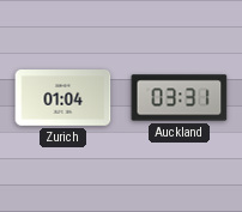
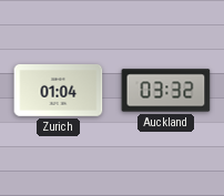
Auckland: 03:31 -> 03:32 (166, 91)
